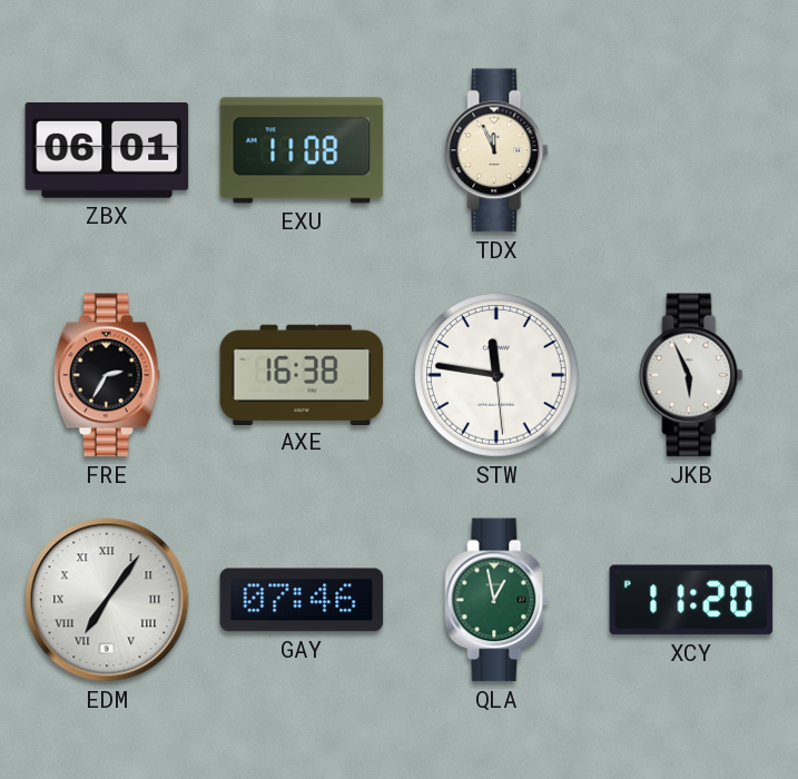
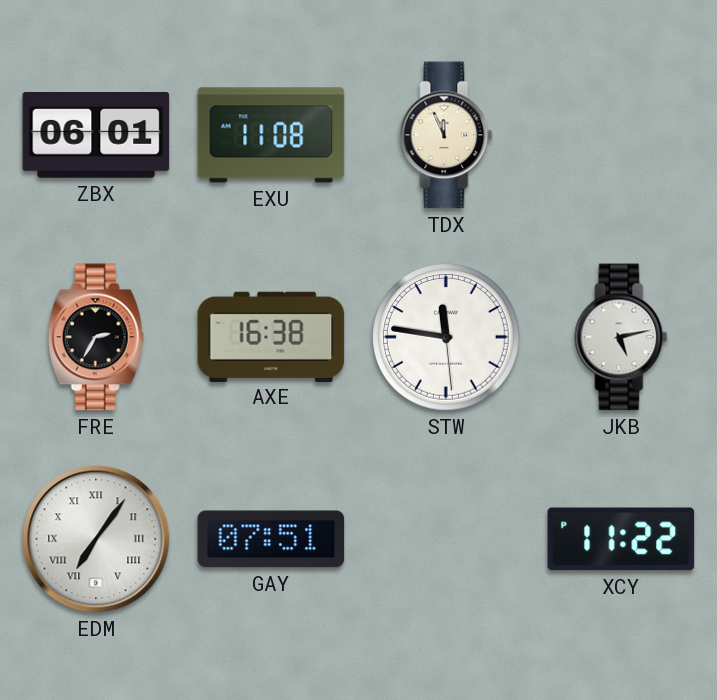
JKB: 5:56 -> 5:13 (621, 337)
GAY: 07:46 -> 07:51 (271, 539)
QLA: 12:58 -> none (496, 600)
XCY: 11:20 -> 11:22 (621, 539)
